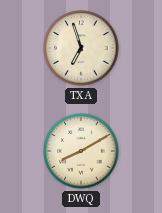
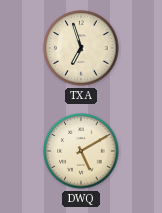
DWQ: 8:10 -> 5:10 (81, 151)
